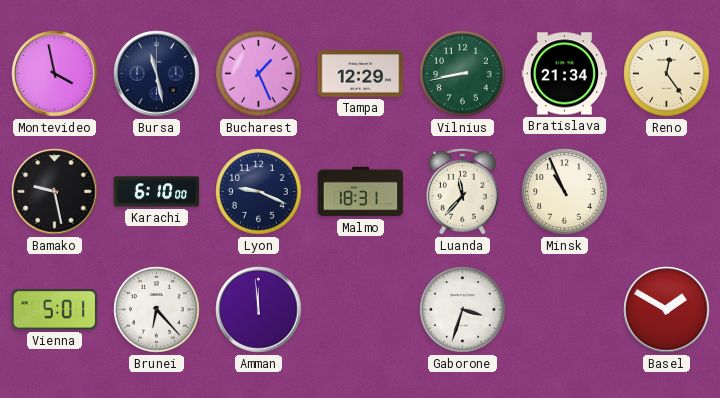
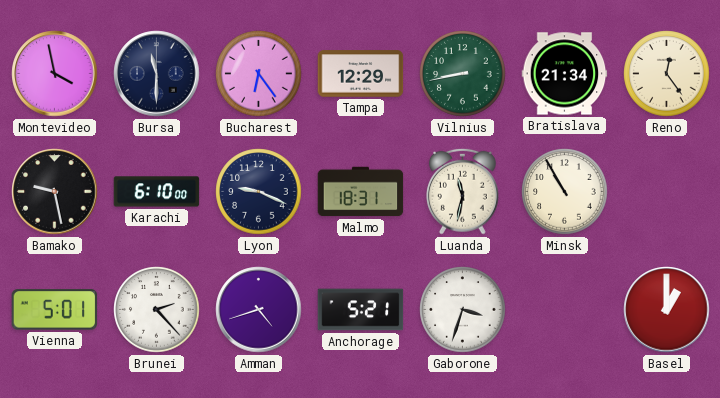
Bursa: 11:28 -> 11:30 (157, 74)
Bucharest: 1:26 -> 6:24 (259, 74)
Luanda: 11:37 -> 11:32 (462, 191)
Minsk: 10:56 -> 10:55 (565, 192)
Brunei: 6:23 -> 2:23 (157, 310)
Amman: 11:59 -> 4:42 (259, 310)
Anchorage: none -> 5:21 (361, 310)
Basel: 1:50 -> 1:00 (667, 310)
